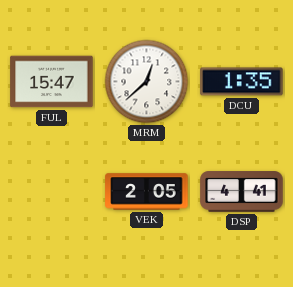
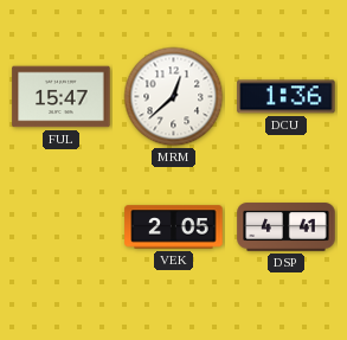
DCU: 1:35 -> 1:36 (287, 97)
